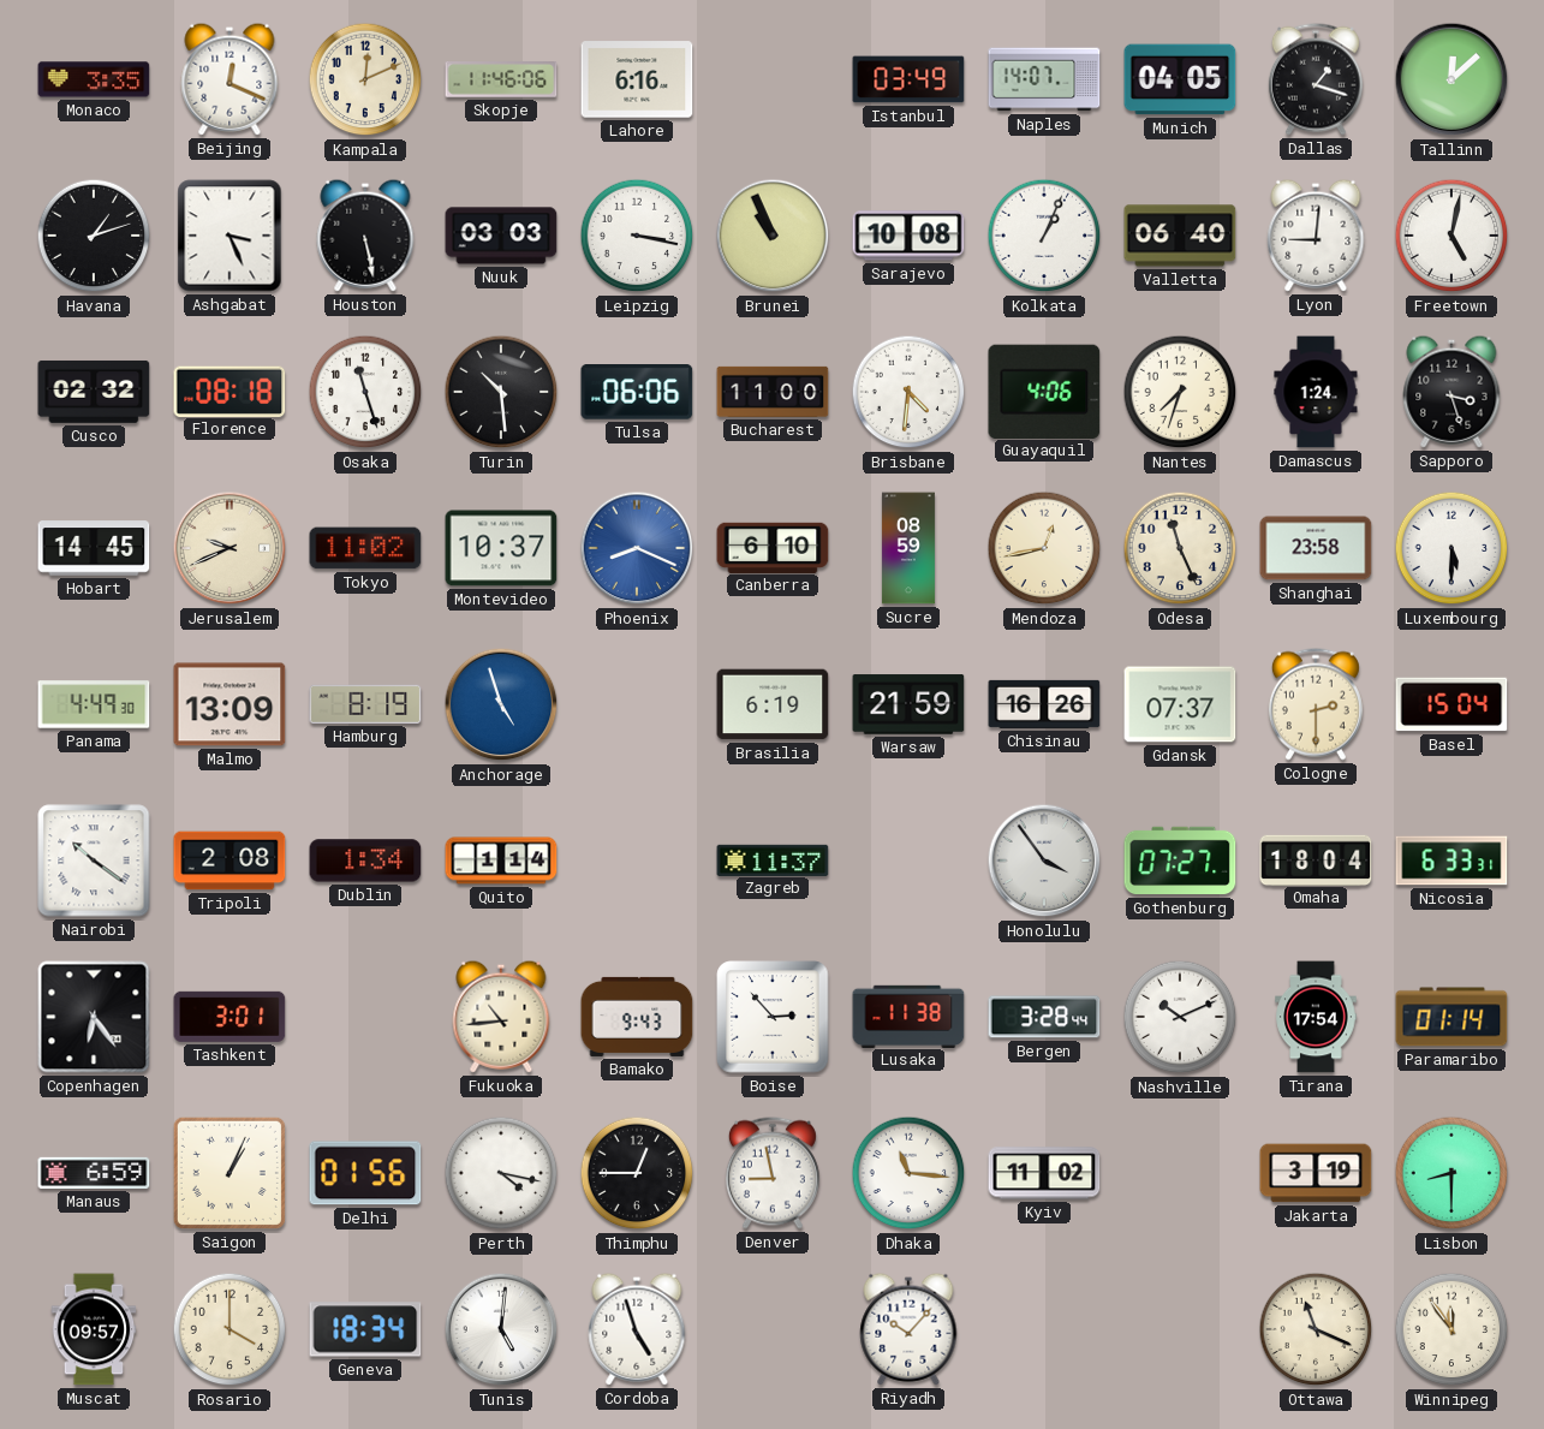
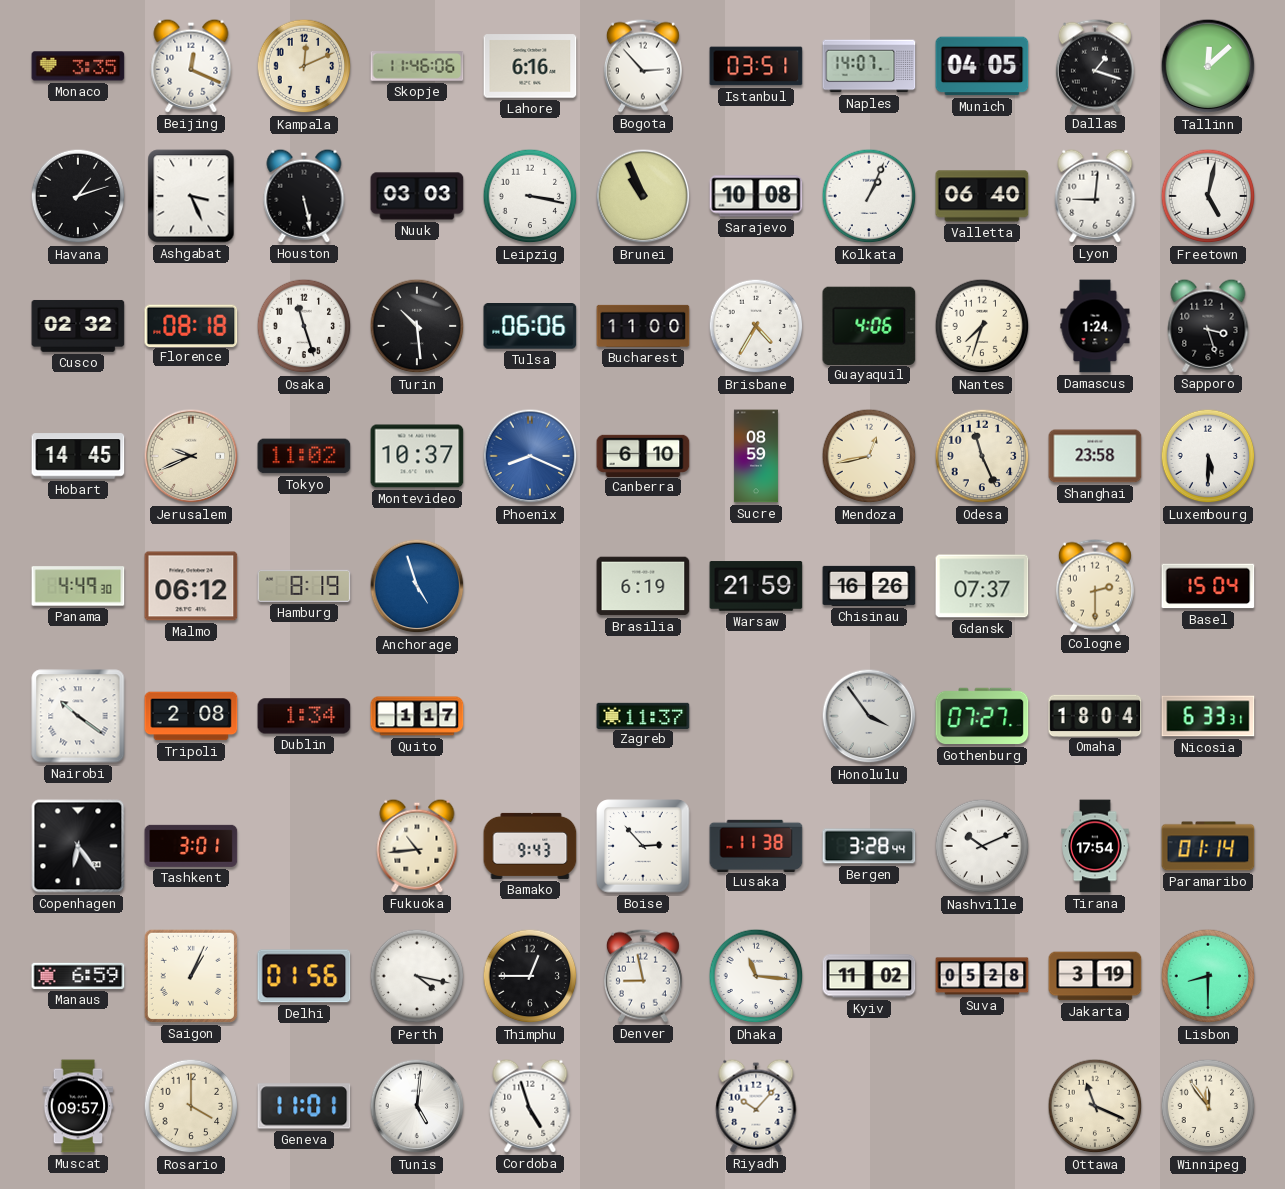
Bogota: none -> 2:53 (643, 66)
Istanbul: 03:49 -> 03:51 (756, 66)
Brisbane: 4:31 -> 4:35 (756, 326)
Malmo: 13:09 -> 06:12 (191, 586)
Quito: 1:14 -> 1:17 (417, 716)
Suva: none -> 05:28 (982, 976)
Geneva: 18:34 -> 11:01 (304, 1106)
